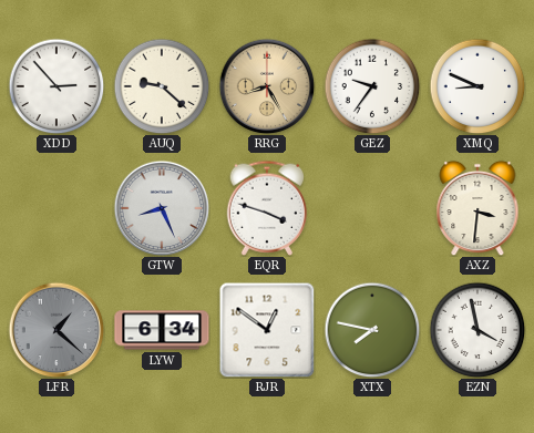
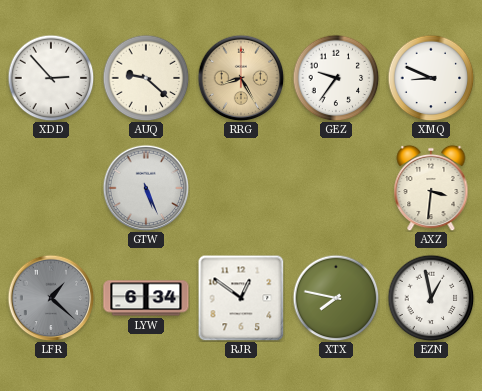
GTW: 8:26 -> 5:26 (146, 188)
EQR: 3:48 -> none (267, 208)
EZN: 3:58 -> 12:58 (431, 298)
